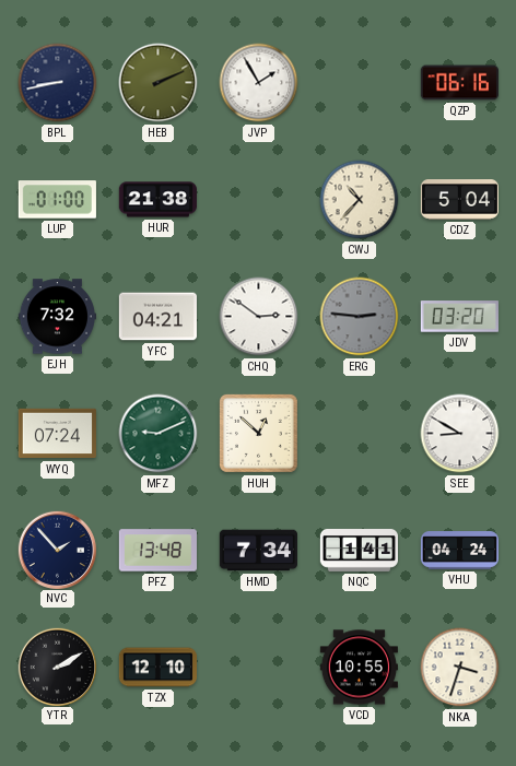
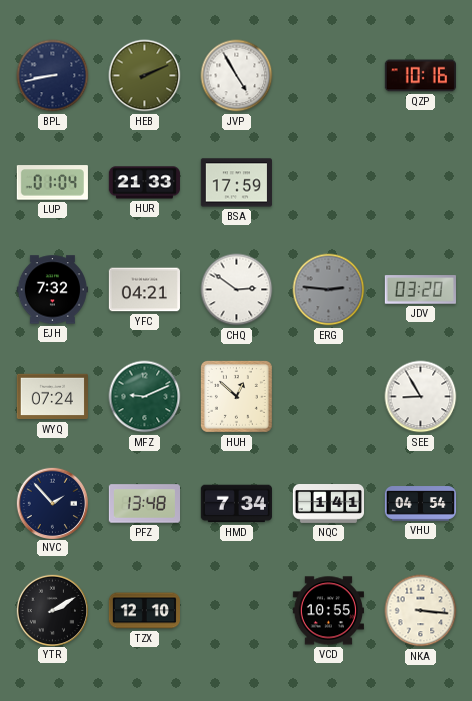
JVP: 1:55 -> 4:55 (237, 76)
QZP: 06:16 -> 10:16 (420, 76)
LUP: 01:00 -> 01:04 (52, 183)
HUR: 21:38 -> 21:33 (144, 183)
BSA: none -> 17:59 (236, 183)
CWJ: 10:37 -> none (360, 200)
CDZ: 5:04 -> none (459, 200)
SEE: 8:50 -> 8:55 (421, 397)
VHU: 04:24 -> 04:54 (420, 504)
NKA: 3:33 -> 3:16 (421, 611)
